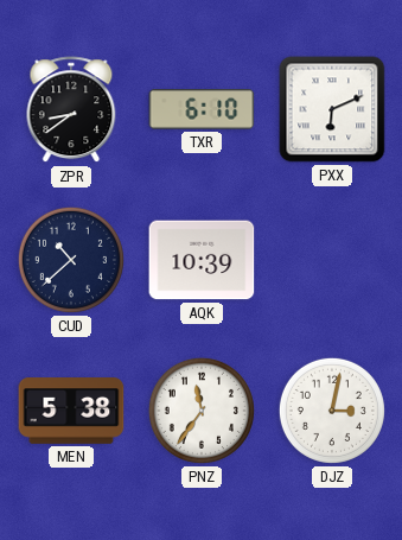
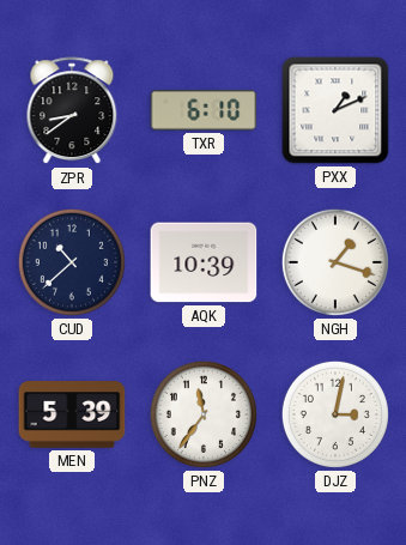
PXX: 6:11 -> 1:11 (335, 110)
NGH: none -> 1:18 (335, 262)
MEN: 5:38 -> 5:39 (72, 414)
